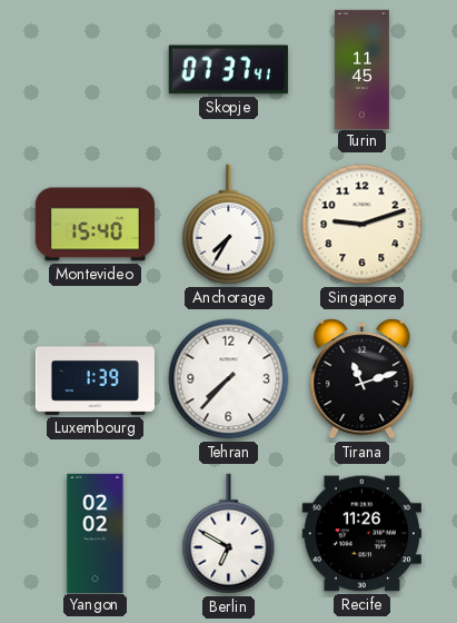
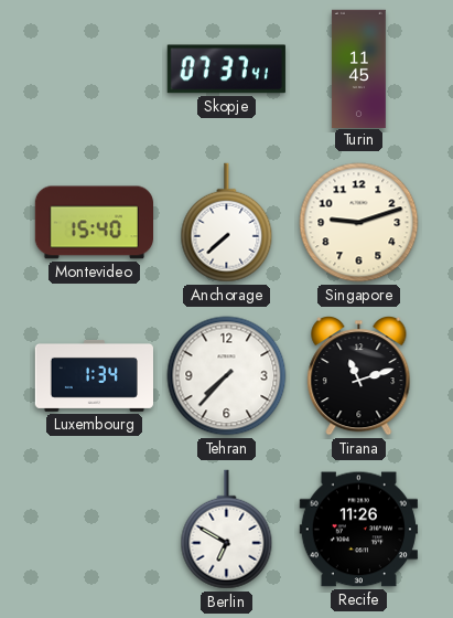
Anchorage: 7:35 -> 7:38 (227, 223)
Luxembourg: 1:39 -> 1:34 (94, 375)
Yangon: 02:02 -> none (96, 533)
